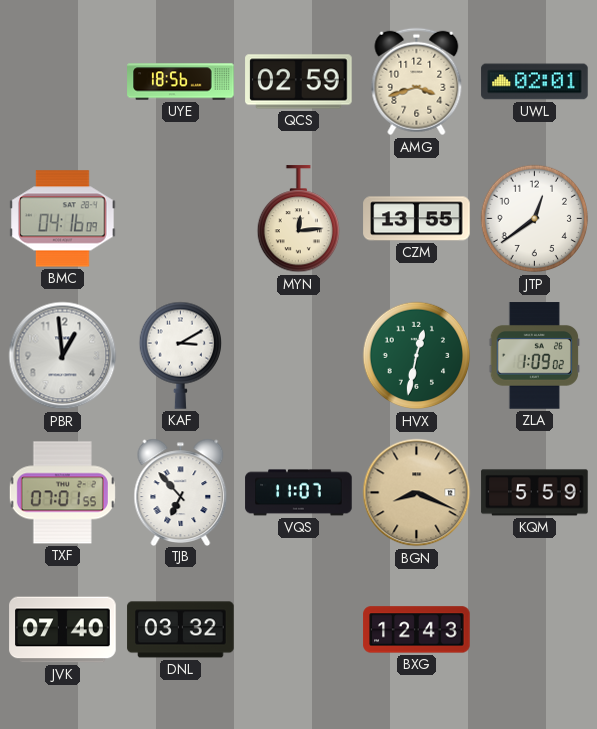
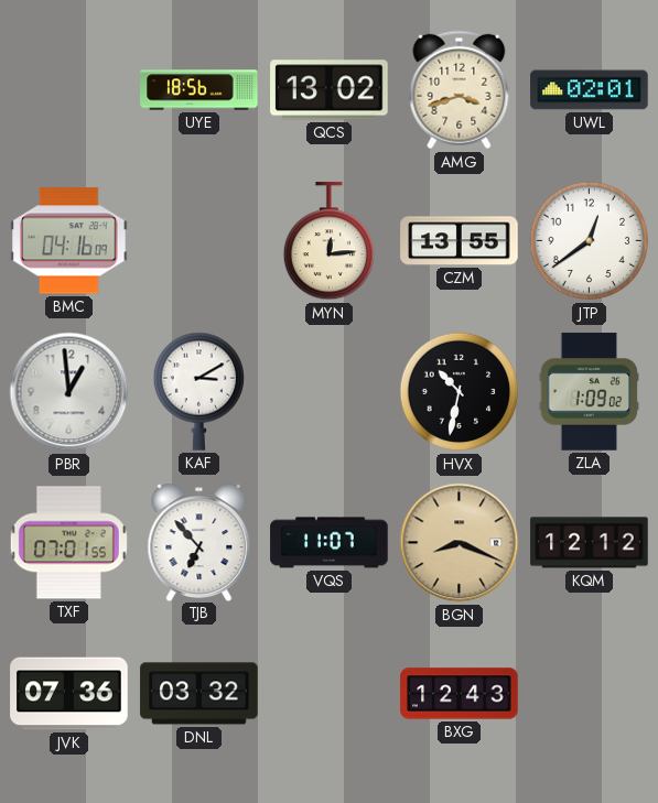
QCS: 02:59 -> 13:02 (330, 90)
HVX: 12:32 -> 10:32 (460, 392)
HVX dial: green -> black (460, 392)
KQM: 5:59 -> 12:12 (590, 543)
JVK: 07:40 -> 07:36 (69, 694)
